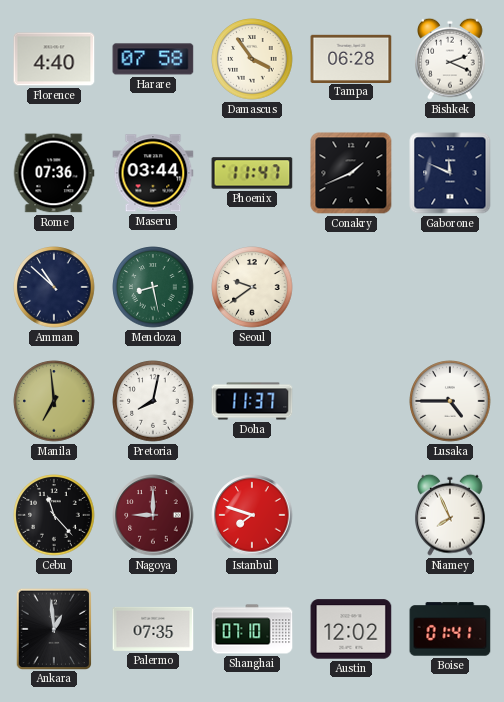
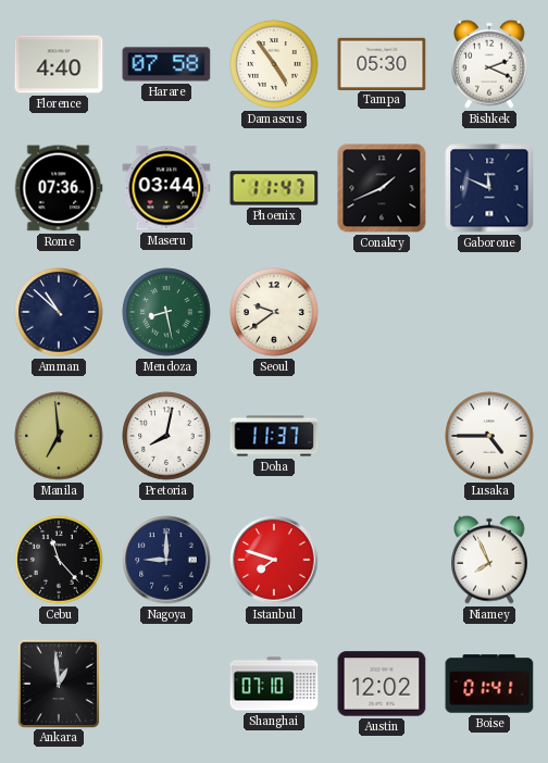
Damascus: 3:54 -> 4:54 (274, 64)
Tampa: 06:28 -> 05:30 (382, 63)
Nagoya dial: burgundy -> navy (166, 560)
Palermo: 07:35 -> none (153, 629)
